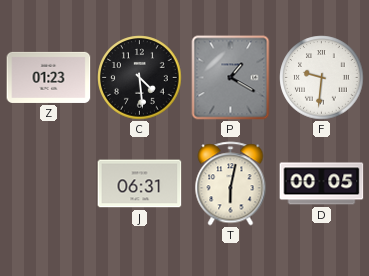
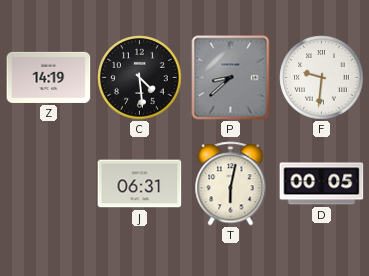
Z: 01:23 -> 14:19 (49, 77)
P: 1:20 -> 8:38 (231, 78)
